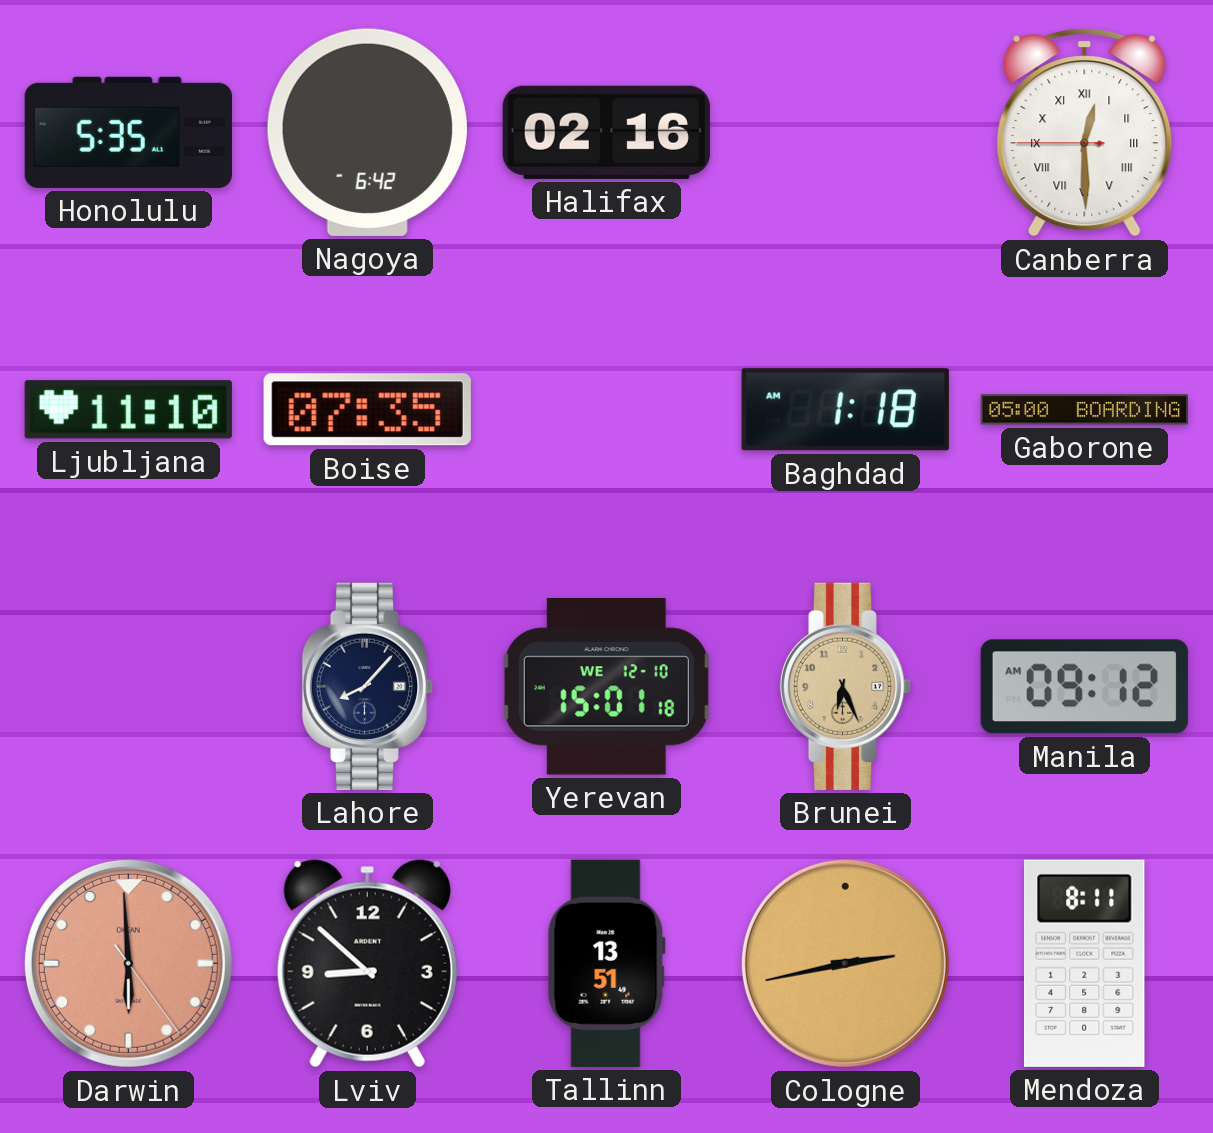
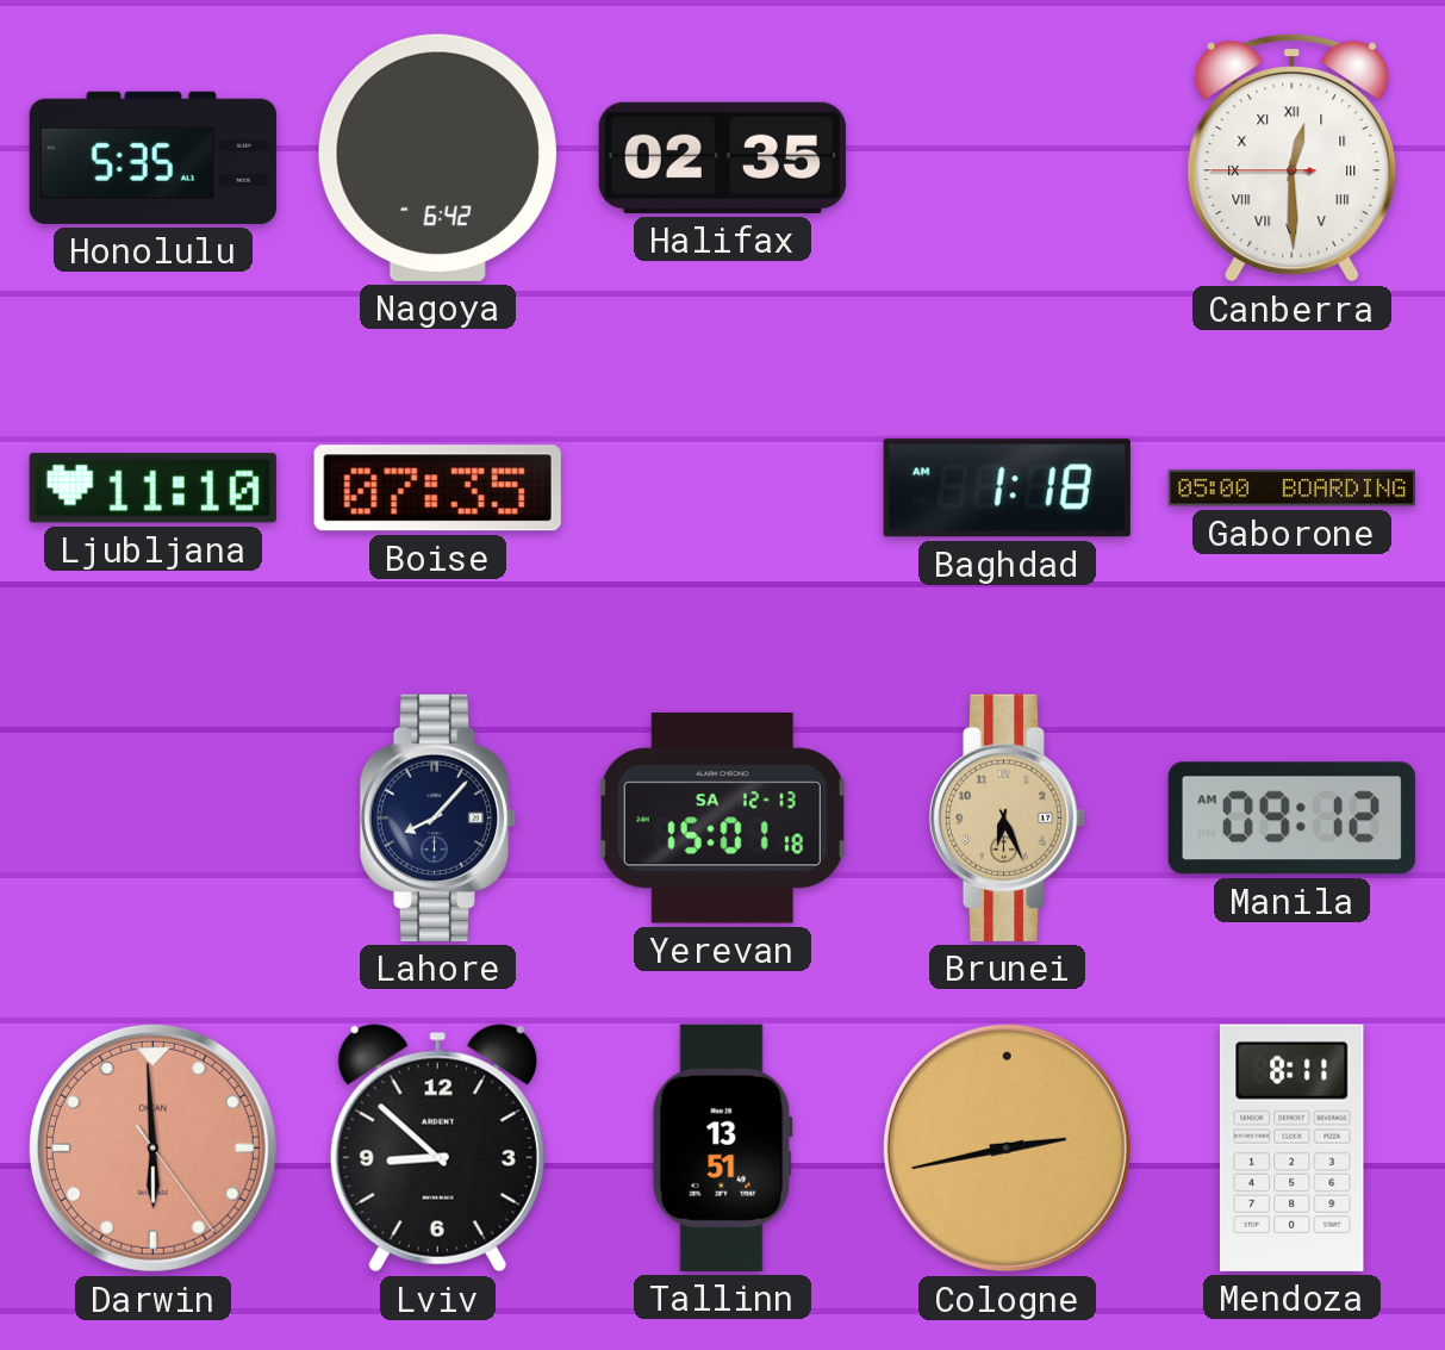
Halifax: 02:16 -> 02:35 (722, 157)
Yerevan date: WE 12-10 -> SA 12-13 (722, 819)
